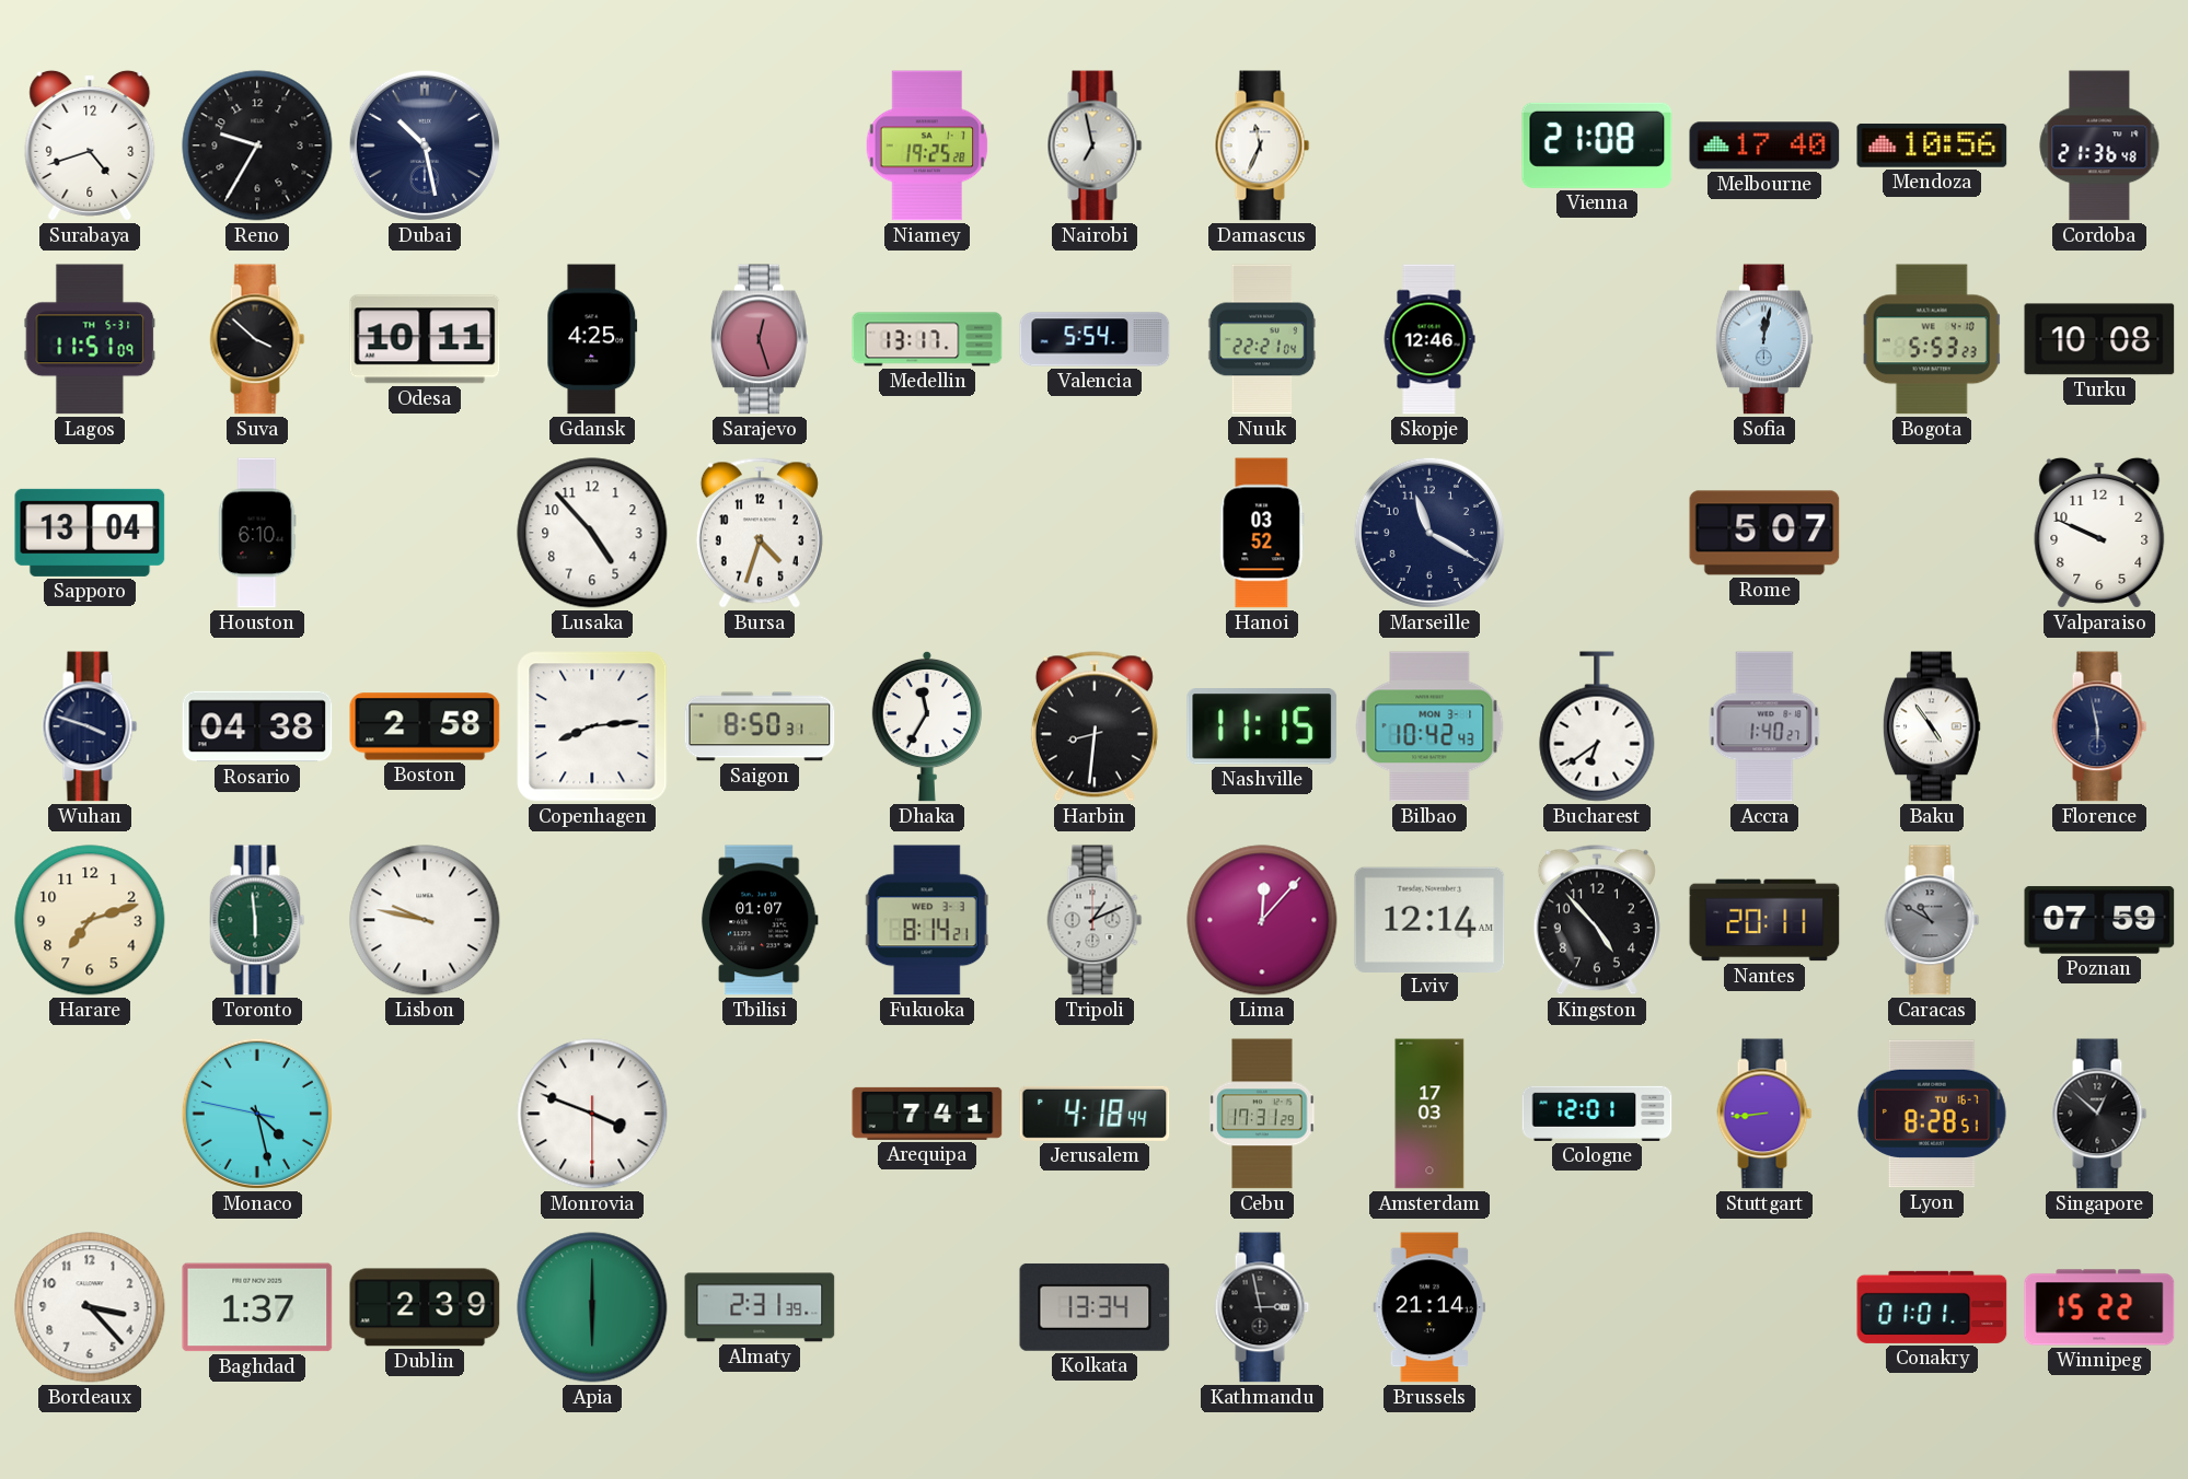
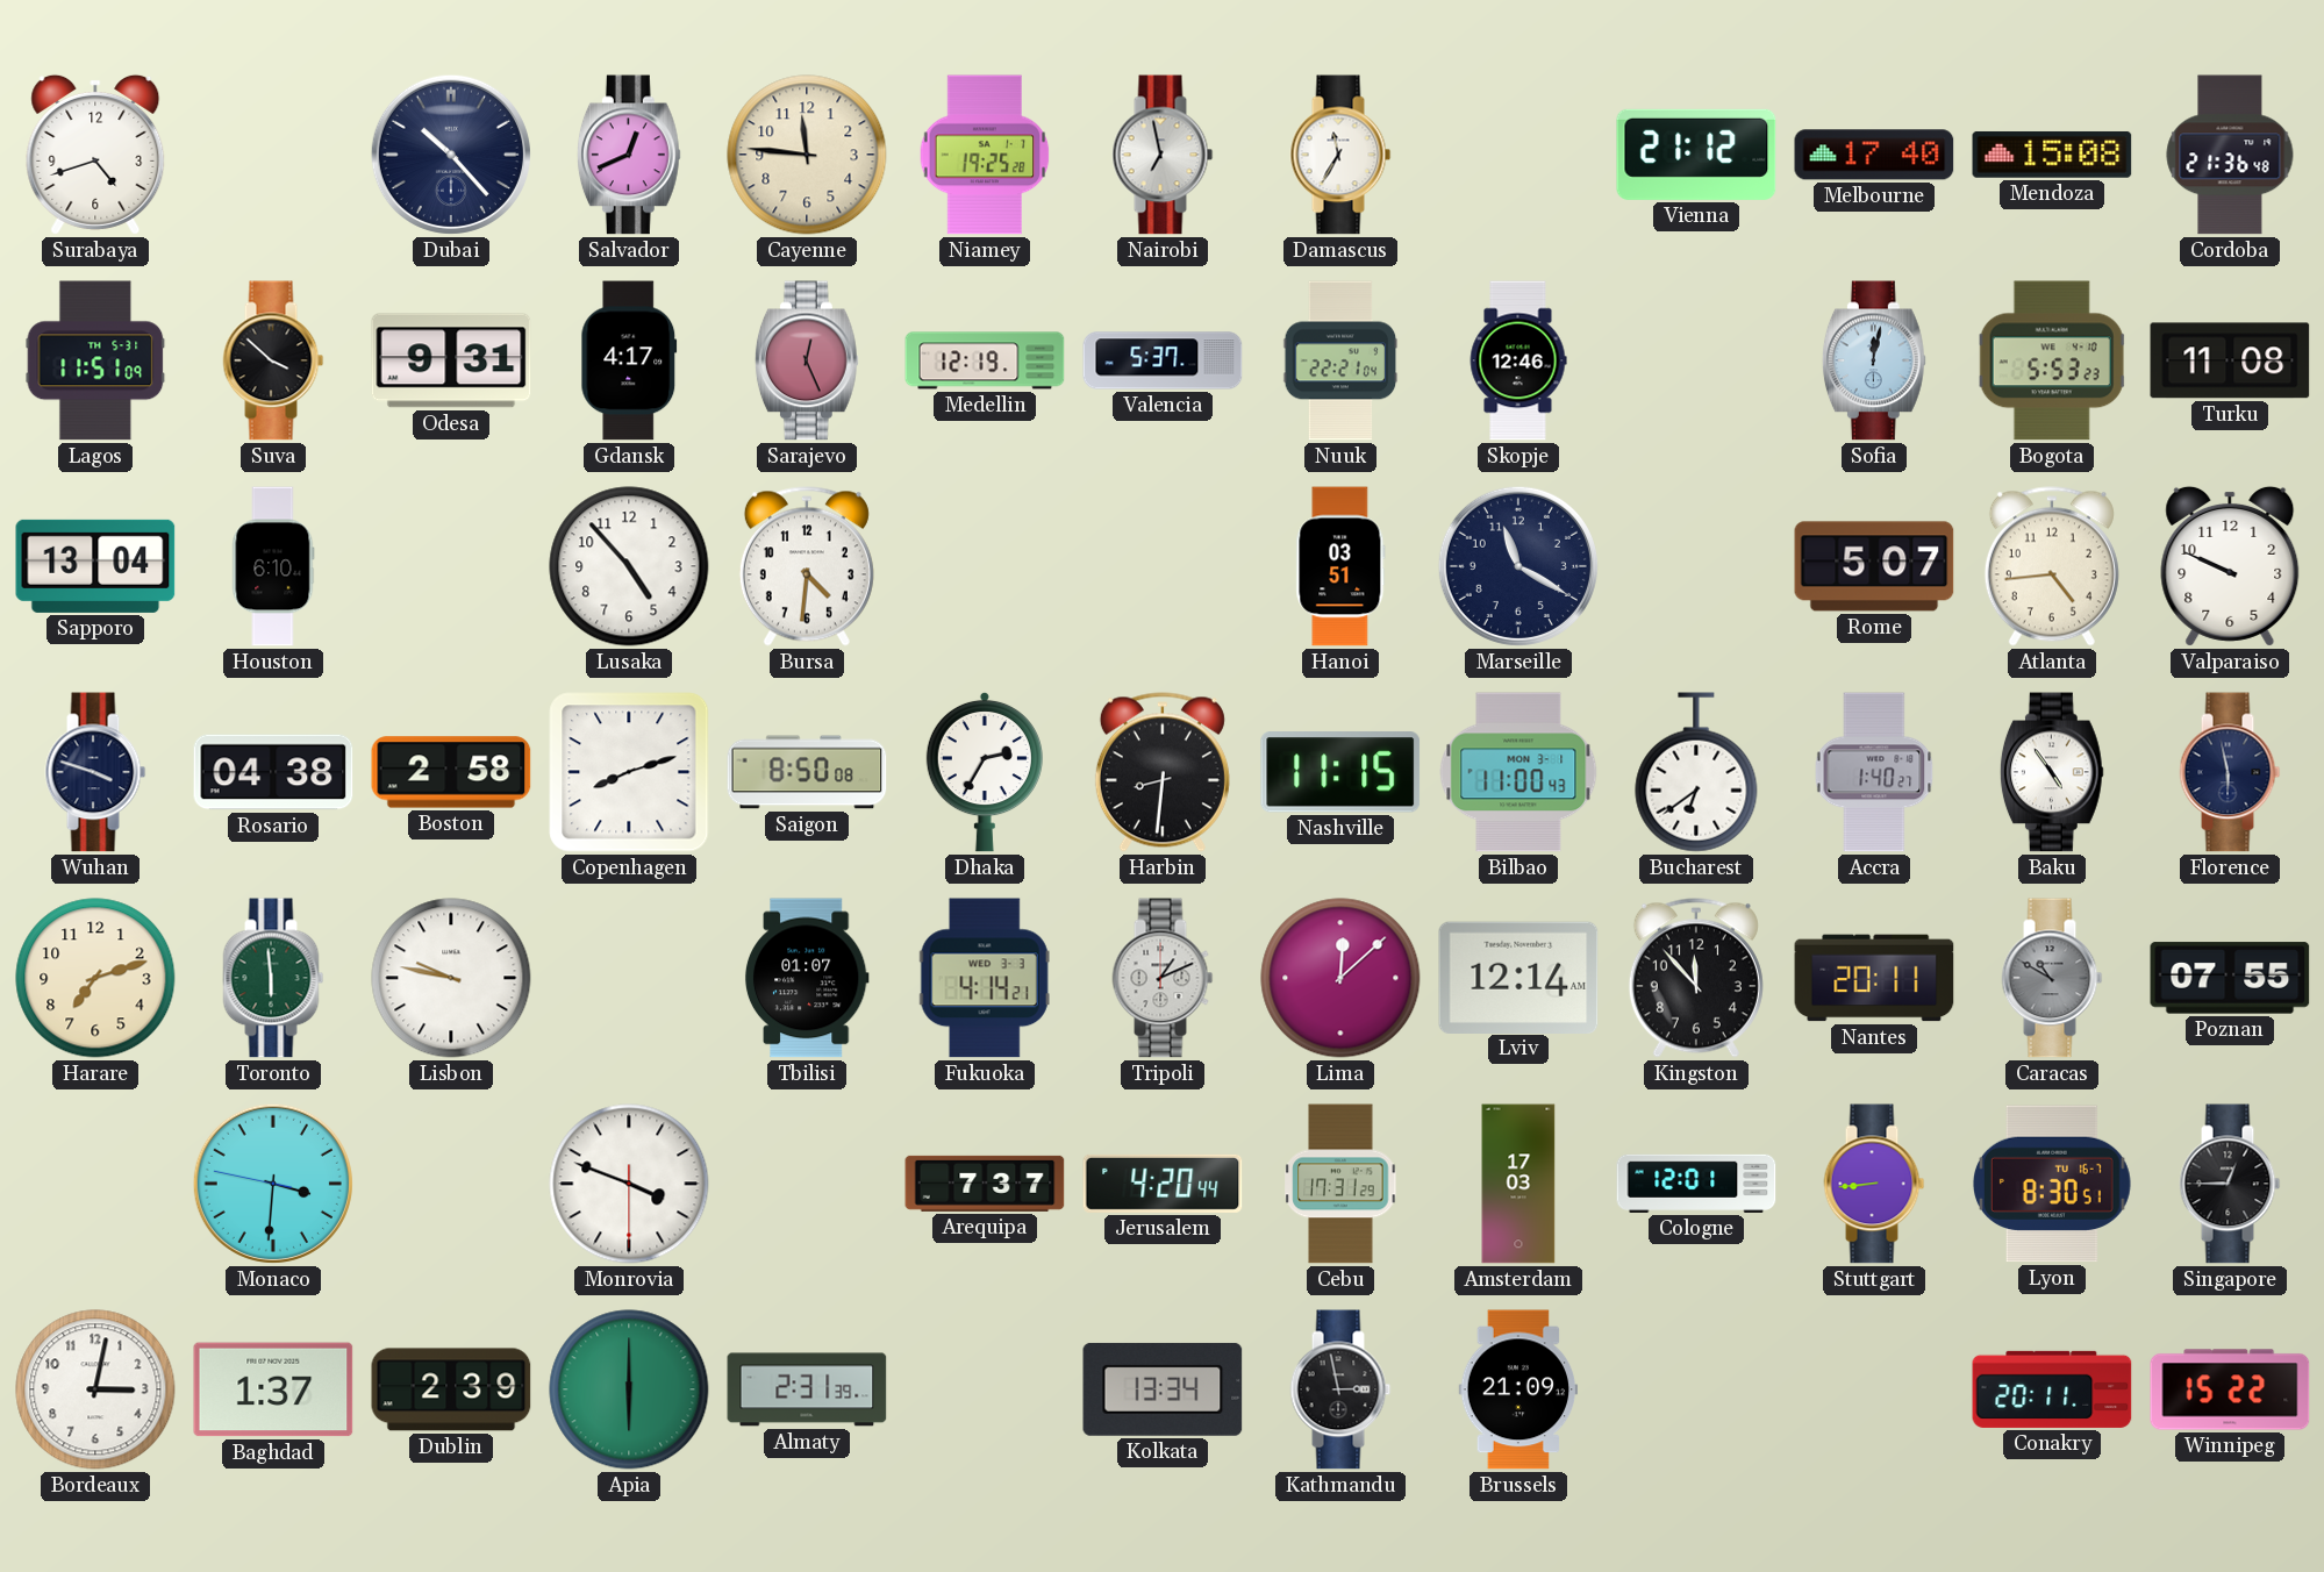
Reno: 9:35 -> none (257, 145)
Dubai: 10:28 -> 10:23 (451, 155)
Salvador: none -> 12:41 (629, 155)
Cayenne: none -> 11:46 (807, 155)
Damascus: 11:34 -> 11:35 (1340, 155)
Vienna: 21:08 -> 21:12 (1696, 155)
Mendoza: 10:56 -> 15:08 (2052, 155)
Odesa: 10:11 -> 9:31 (451, 360)
Gdansk: 4:25 -> 4:17 (629, 360)
Sarajevo: 12:27 -> 12:26 (807, 360)
Medellin: 13:17 -> 12:19 (985, 360)
Valencia: 5:54 -> 5:37 (1163, 360)
Turku: 10:08 -> 11:08 (2230, 360)
Bursa: 4:33 -> 4:31 (807, 566)
Hanoi: 03:52 -> 03:51 (1340, 566)
Atlanta: none -> 4:44 (2052, 566)
Copenhagen: 8:14 -> 8:12 (629, 772)
Saigon: 8:50:31 -> 8:50:08 (807, 772)
Dhaka: 11:35 -> 2:35 (985, 772)
Bilbao: 10:42 -> 11:00 (1518, 772)
Fukuoka: 8:14 -> 4:14 (985, 978)
Lima: 12:07 -> 12:08 (1340, 978)
Kingston: 4:53 -> 11:53 (1696, 978)
Poznan: 07:59 -> 07:55 (2230, 978)
Monaco: 4:27 -> 3:30 (273, 1184)
Arequipa: 7:41 -> 7:37 (985, 1184)
Jerusalem: 4:18 -> 4:20 (1163, 1184)
Lyon: 8:28 -> 8:30 (2052, 1184)
Singapore: 12:52 -> 12:45 (2230, 1184)
Bordeaux: 3:23 -> 3:02 (95, 1389)
Brussels: 21:14 -> 21:09 (1518, 1389)
Conakry: 01:01 -> 20:11 (2052, 1389)
